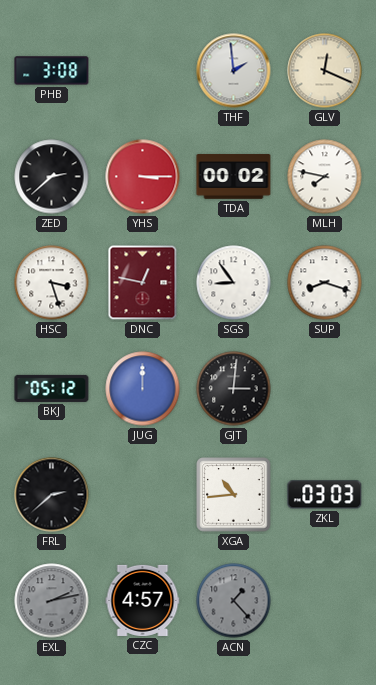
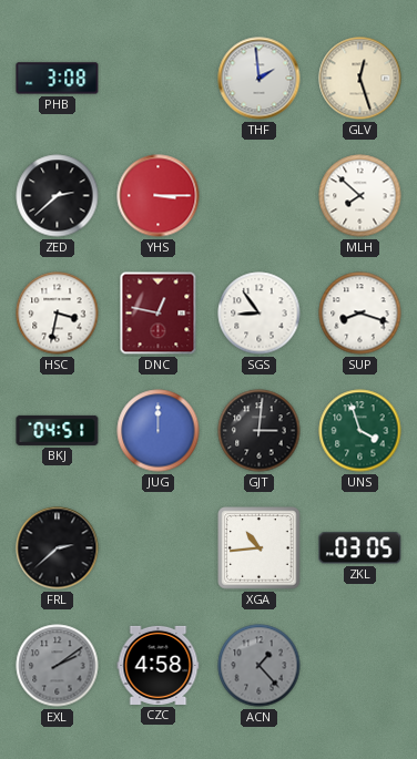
GLV: 12:19 -> 12:27 (360, 79)
TDA: 00:02 -> none (234, 177)
MLH: 7:47 -> 7:52 (360, 196)
HSC: 3:27 -> 3:32 (58, 314)
BKJ: 05:12 -> 04:51 (58, 430)
UNS: none -> 3:57 (360, 431)
ZKL: 03:03 -> 03:05 (360, 548)
EXL: 2:13 -> 2:09 (58, 666)
CZC: 4:57 -> 4:58 (159, 665)
